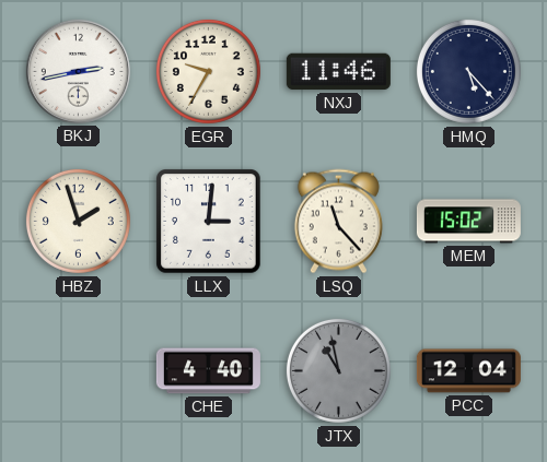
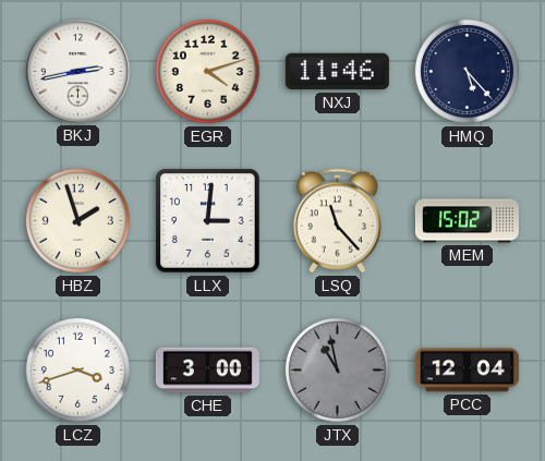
EGR: 9:35 -> 4:12 (207, 71)
LCZ: none -> 3:42 (77, 369)
CHE: 4:40 -> 3:00 (207, 371)
